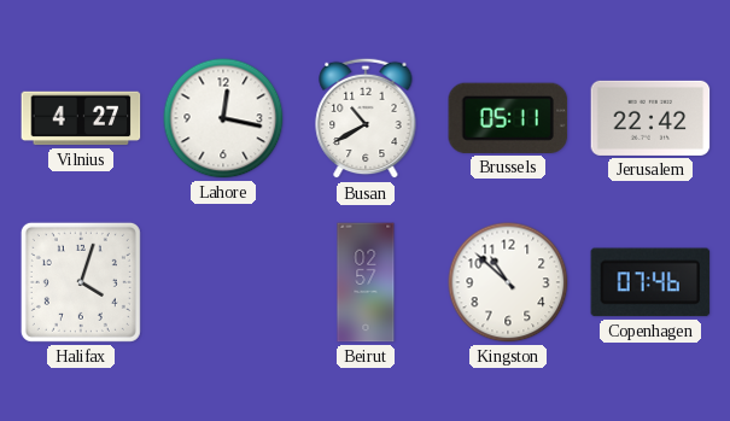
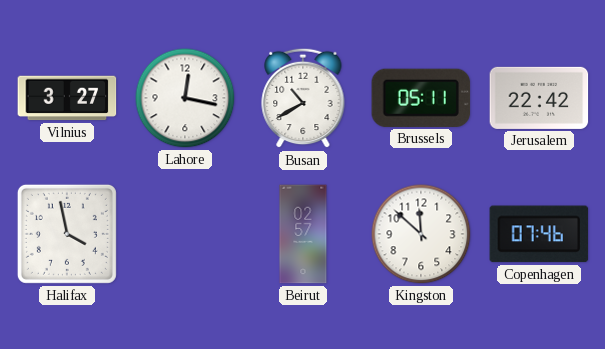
Vilnius: 4:27 -> 3:27 (67, 98)
Halifax: 4:03 -> 3:58 (67, 234)
Kingston: 10:52 -> 11:52 (421, 234)
